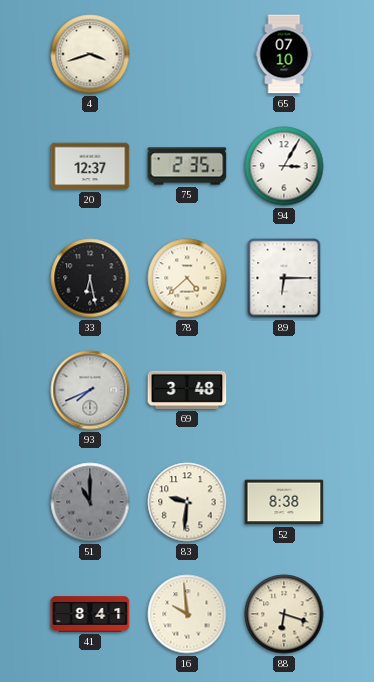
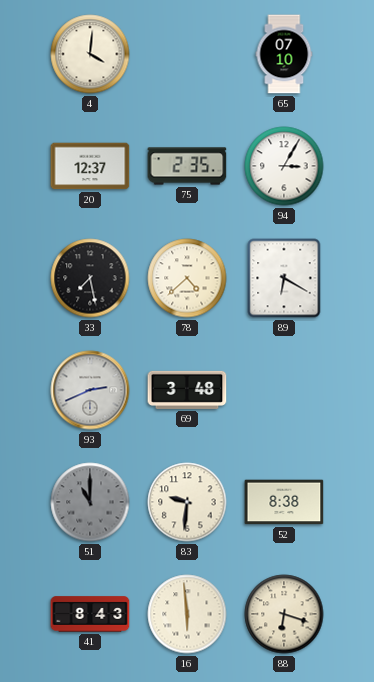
4: 3:42 -> 4:01 (90, 54)
33: 6:28 -> 7:28 (90, 278)
89: 6:15 -> 6:20 (284, 278)
93: 7:41 -> 2:41 (90, 390)
41: 8:41 -> 8:43 (90, 614)
16: 9:59 -> 5:59 (187, 614)
